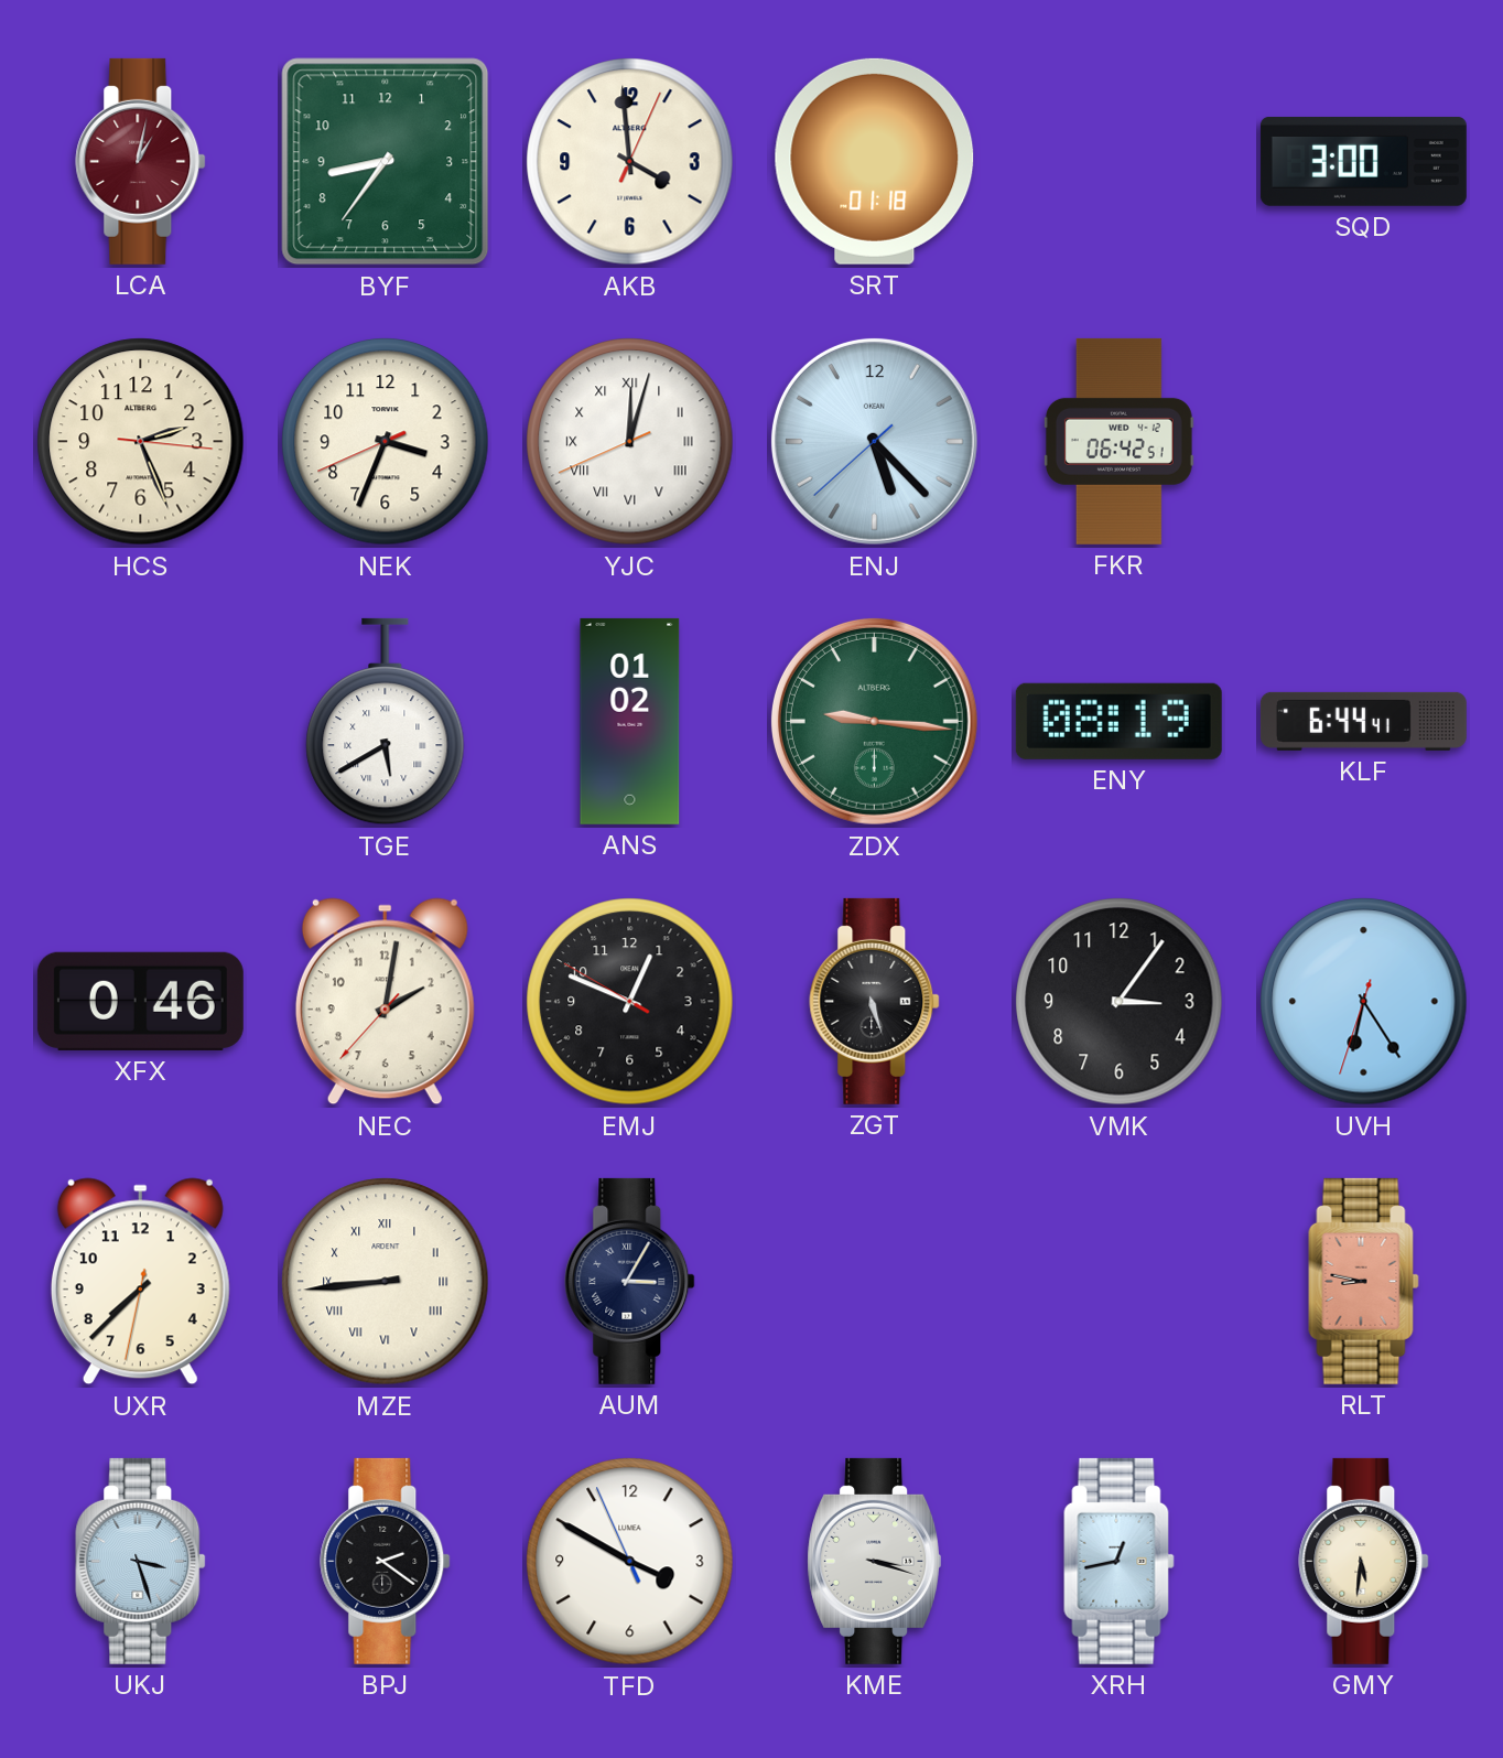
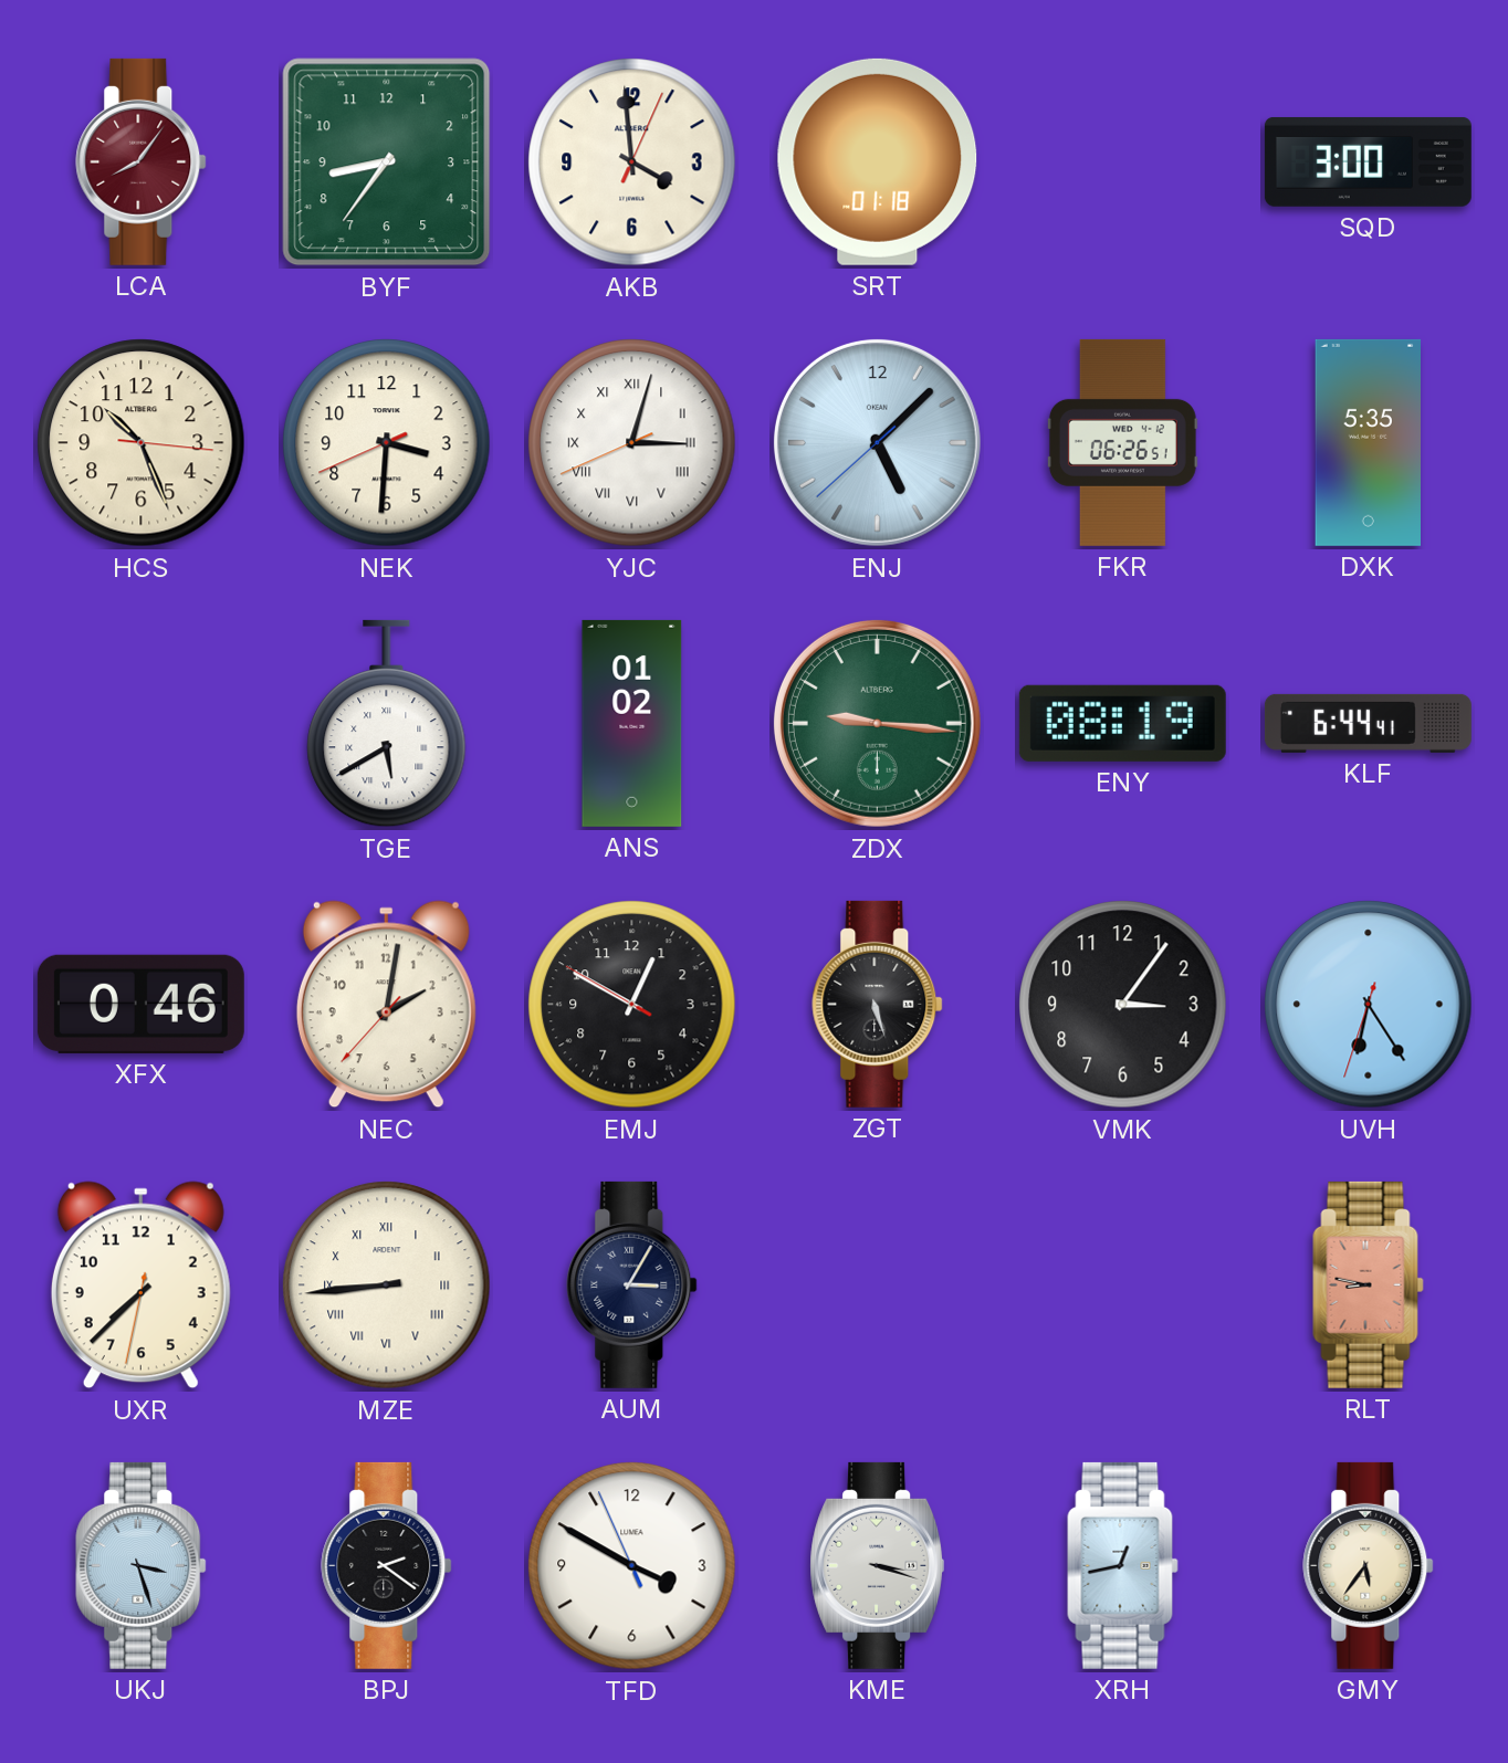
LCA: 1:02 -> 8:06 (142, 161)
HCS: 2:26 -> 10:26 (142, 443)
NEK: 3:33 -> 3:30 (387, 443)
YJC: 12:02 -> 3:02 (632, 443)
ENJ: 5:22 -> 5:07 (877, 442)
FKR: 06:42 -> 06:26 (1122, 442)
DXK: none -> 5:35 (1368, 442)
EMJ: 12:48 -> 12:49 (632, 1005)
GMY: 5:31 -> 5:36 (1369, 1565)
